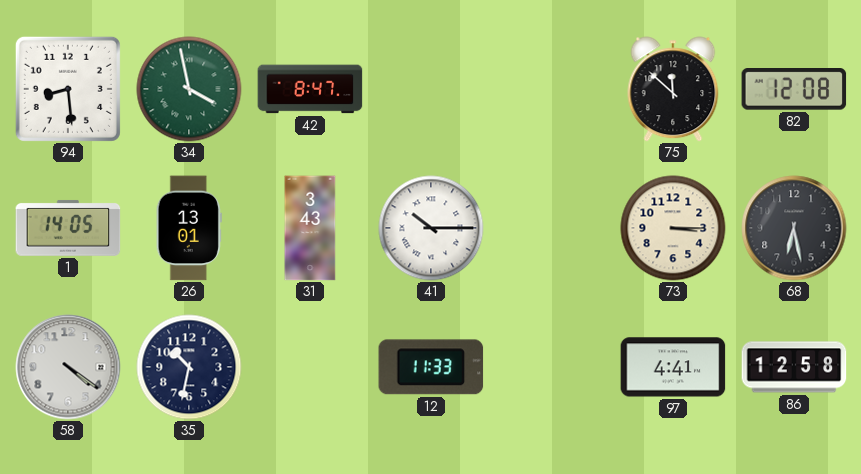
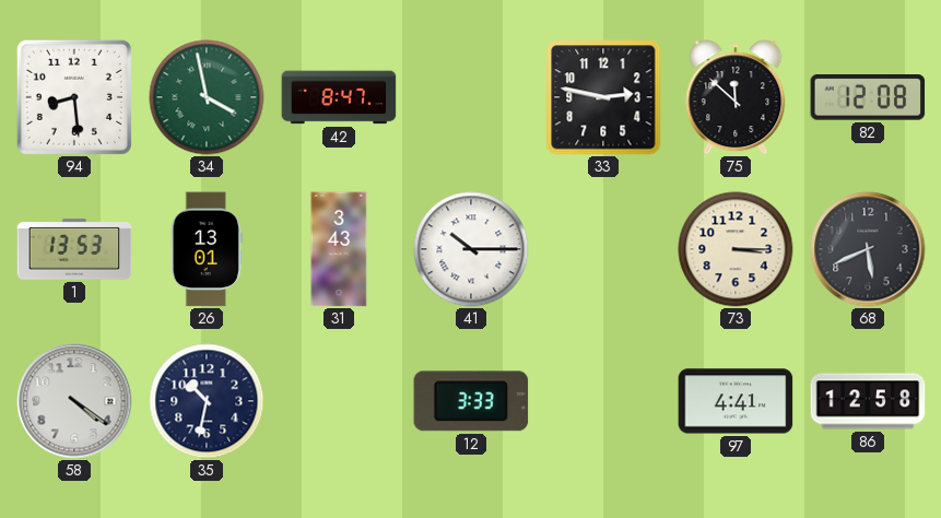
33: none -> 2:47 (603, 97)
1: 14:05 -> 13:53 (74, 249)
68: 6:28 -> 5:41 (868, 249)
12: 11:33 -> 3:33 (471, 401)
